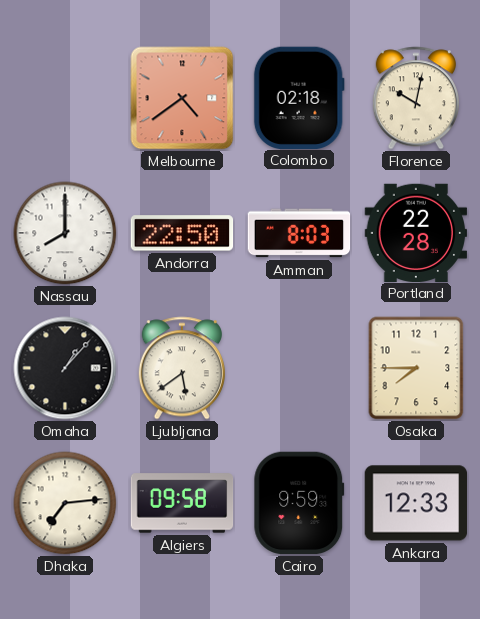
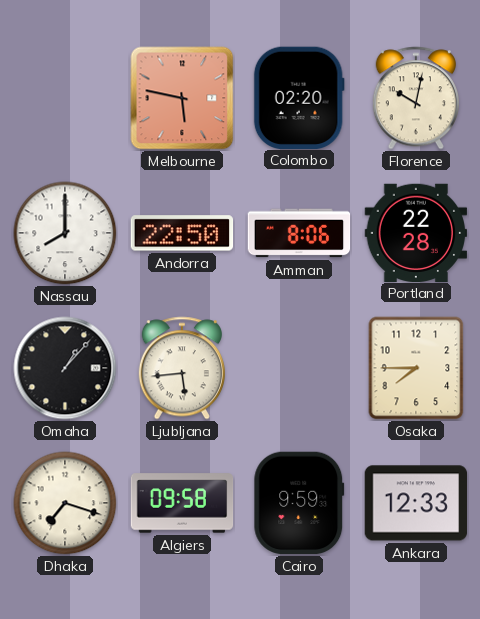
Melbourne: 4:39 -> 5:47 (182, 98)
Colombo: 02:18 -> 02:20 (299, 97)
Amman: 8:03 -> 8:06 (299, 233)
Ljubljana: 5:39 -> 5:44 (182, 368)
Dhaka: 7:14 -> 7:18 (65, 503)
